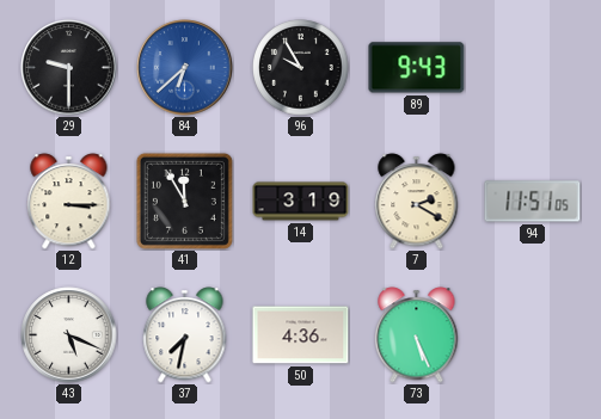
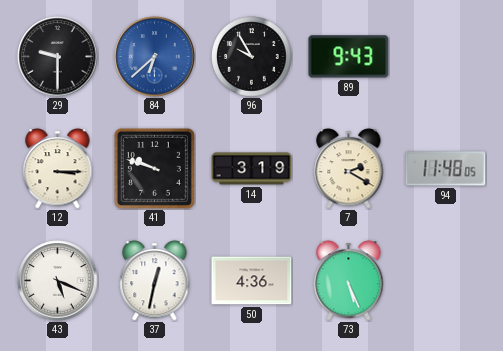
41: 11:55 -> 9:48 (154, 168)
94: 11:51 -> 11:48 (446, 169)
37: 7:32 -> 12:32 (155, 281)
